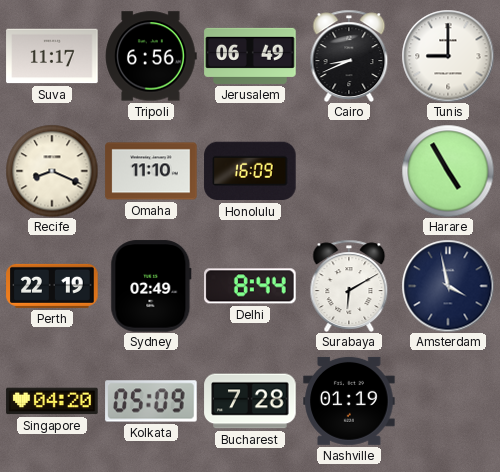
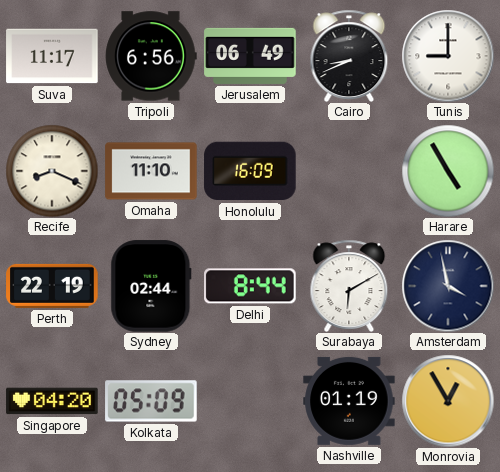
Sydney: 02:49 -> 02:44 (151, 286)
Bucharest: 7:28 -> none (250, 401)
Monrovia: none -> 12:55 (448, 401)
